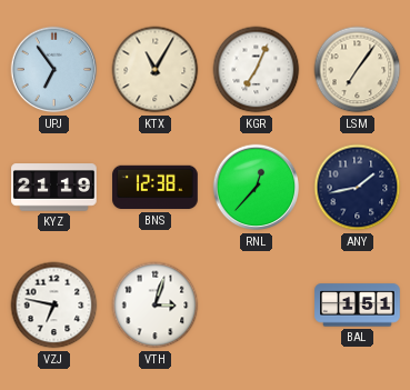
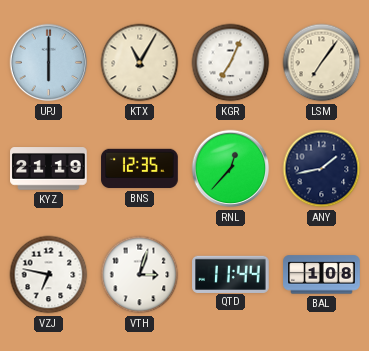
UPJ: 6:54 -> 6:00 (49, 63)
BNS: 12:38 -> 12:35 (140, 169)
QTD: none -> 11:44 (231, 274)
BAL: 1:51 -> 1:08 (322, 275)
